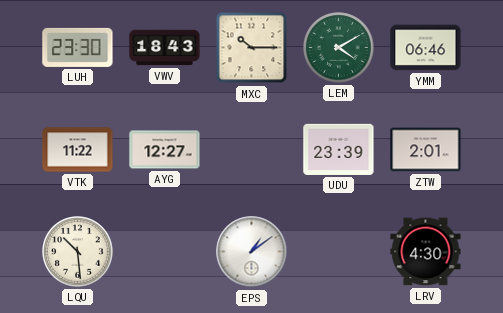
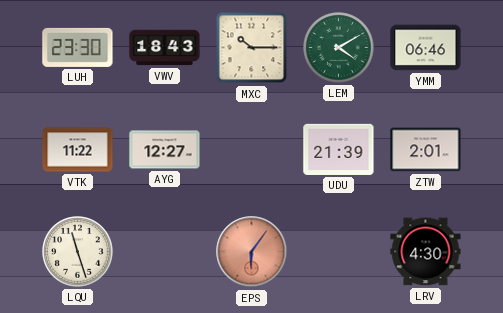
UDU: 23:39 -> 21:39 (339, 149)
LQU: 10:29 -> 11:27 (78, 252)
EPS: 1:09 -> 6:06 (252, 252)
EPS dial: white -> salmon (252, 252)
